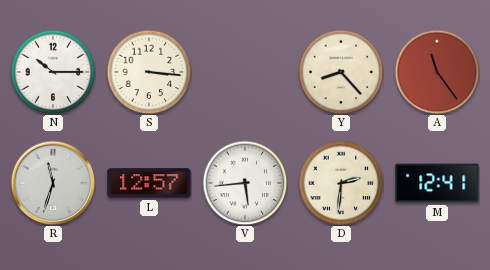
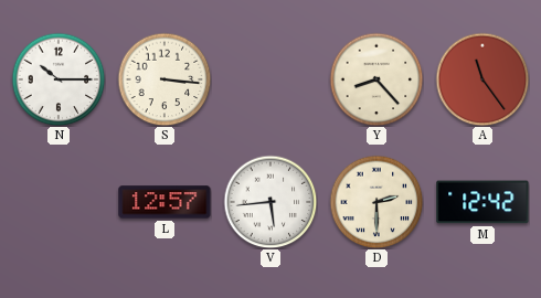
R: 11:33 -> none (53, 183)
D: 2:31 -> 2:30 (376, 202)
M: 12:41 -> 12:42 (482, 202)
